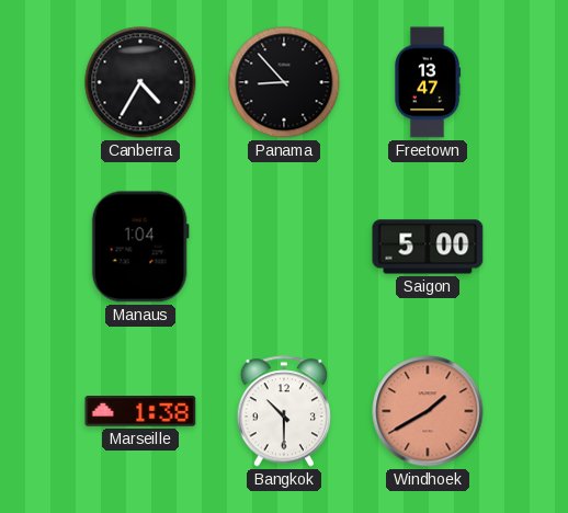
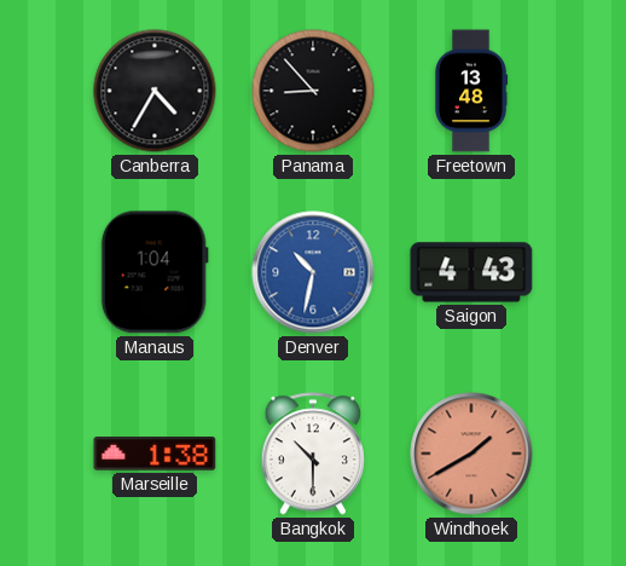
Freetown: 13:47 -> 13:48 (471, 91)
Denver: none -> 10:32 (313, 272)
Saigon: 5:00 -> 4:43 (471, 272)
